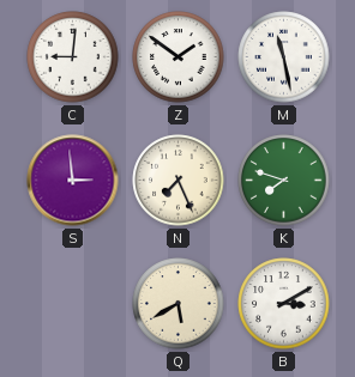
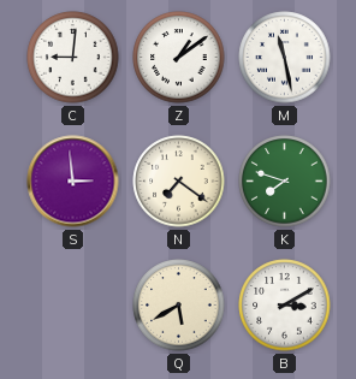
Z: 1:51 -> 1:09 (179, 58)
N: 7:26 -> 7:21 (179, 182)
